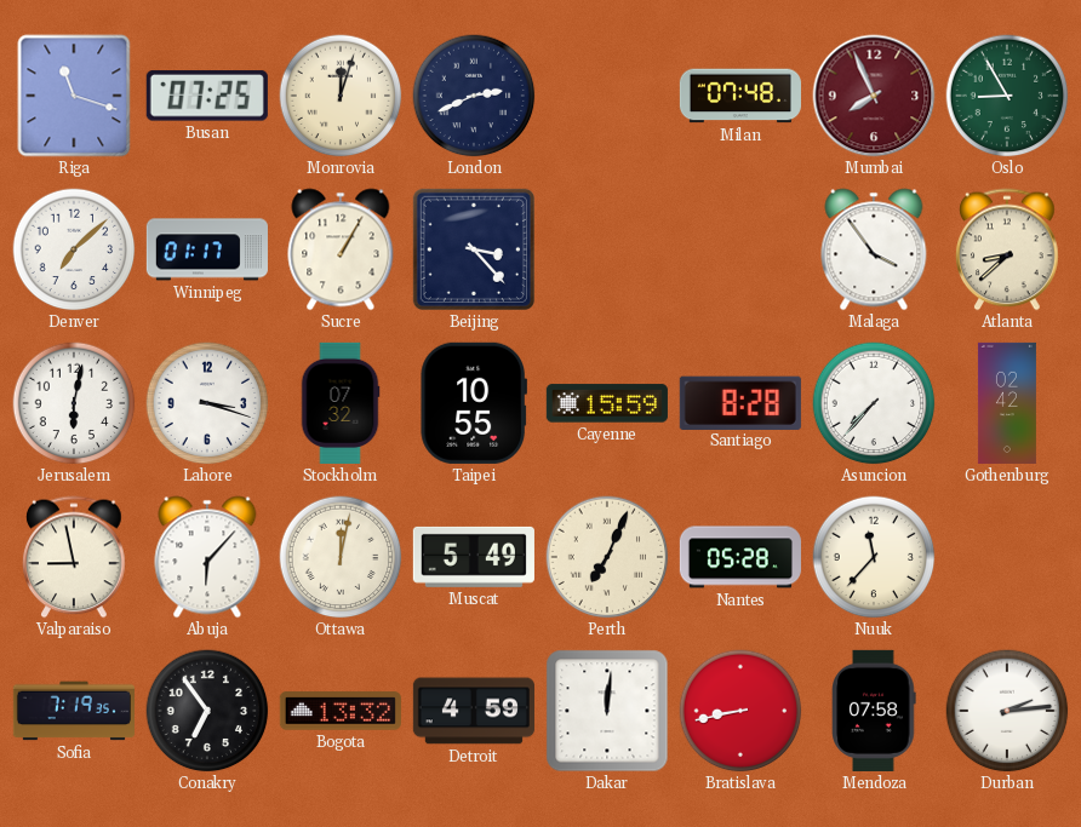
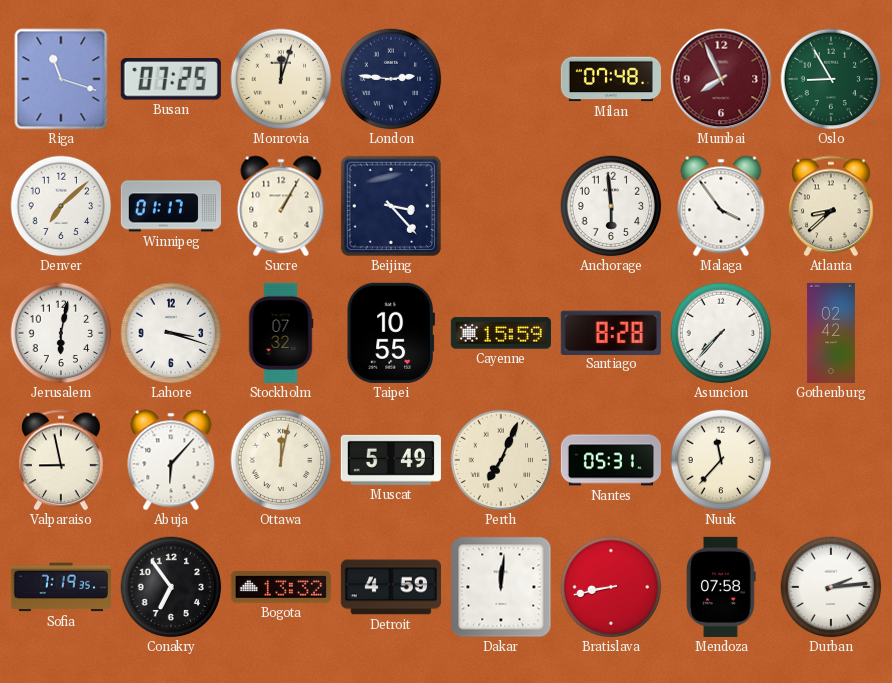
London: 2:41 -> 2:46 (391, 79)
Anchorage: none -> 5:59 (611, 206)
Nantes: 05:28 -> 05:31 (611, 460)
